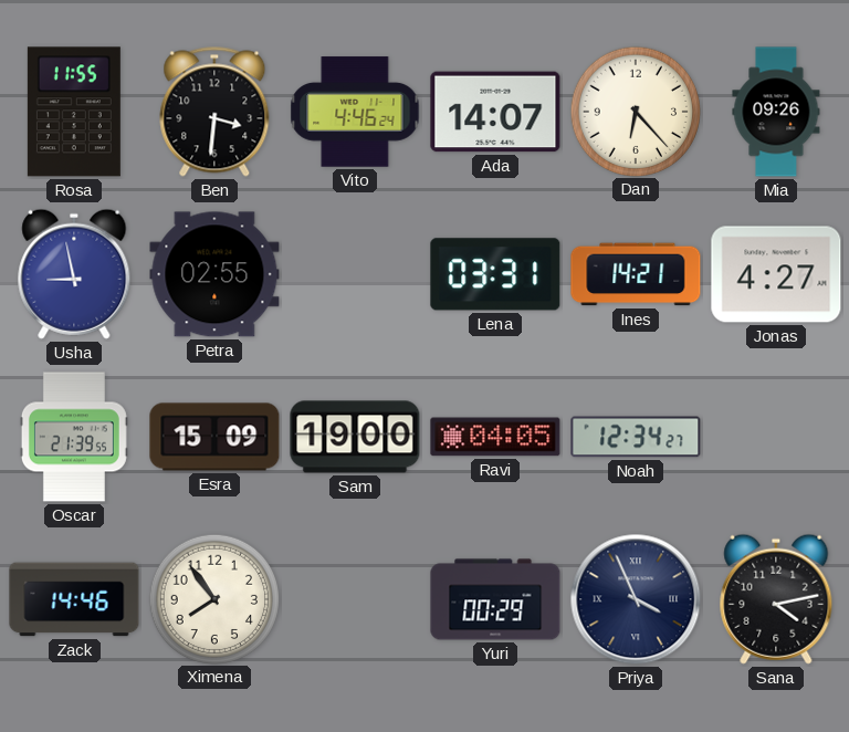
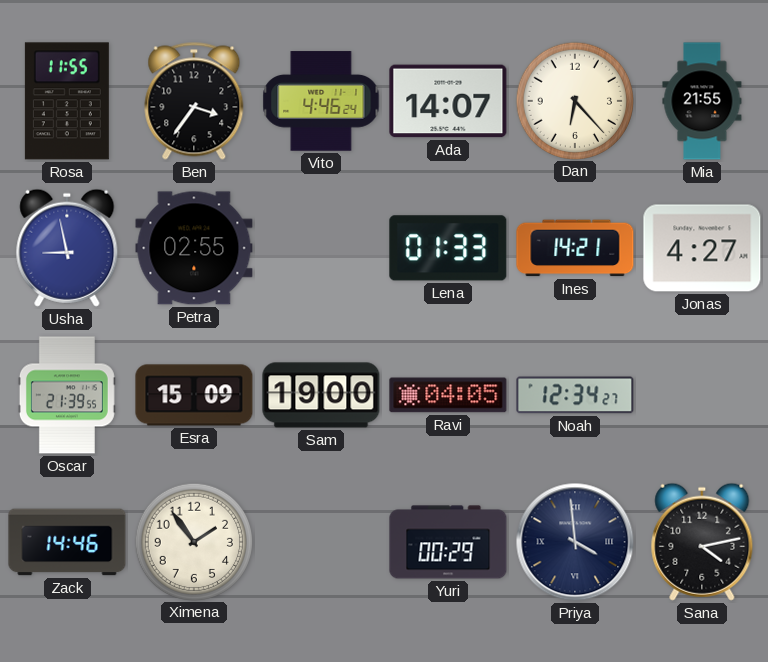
Ben: 3:31 -> 3:36 (194, 101)
Mia: 09:26 -> 21:55 (702, 101)
Lena: 03:31 -> 01:33 (448, 248)
Ximena: 7:54 -> 1:54 (193, 541)
Priya: 3:56 -> 3:59 (575, 542)
